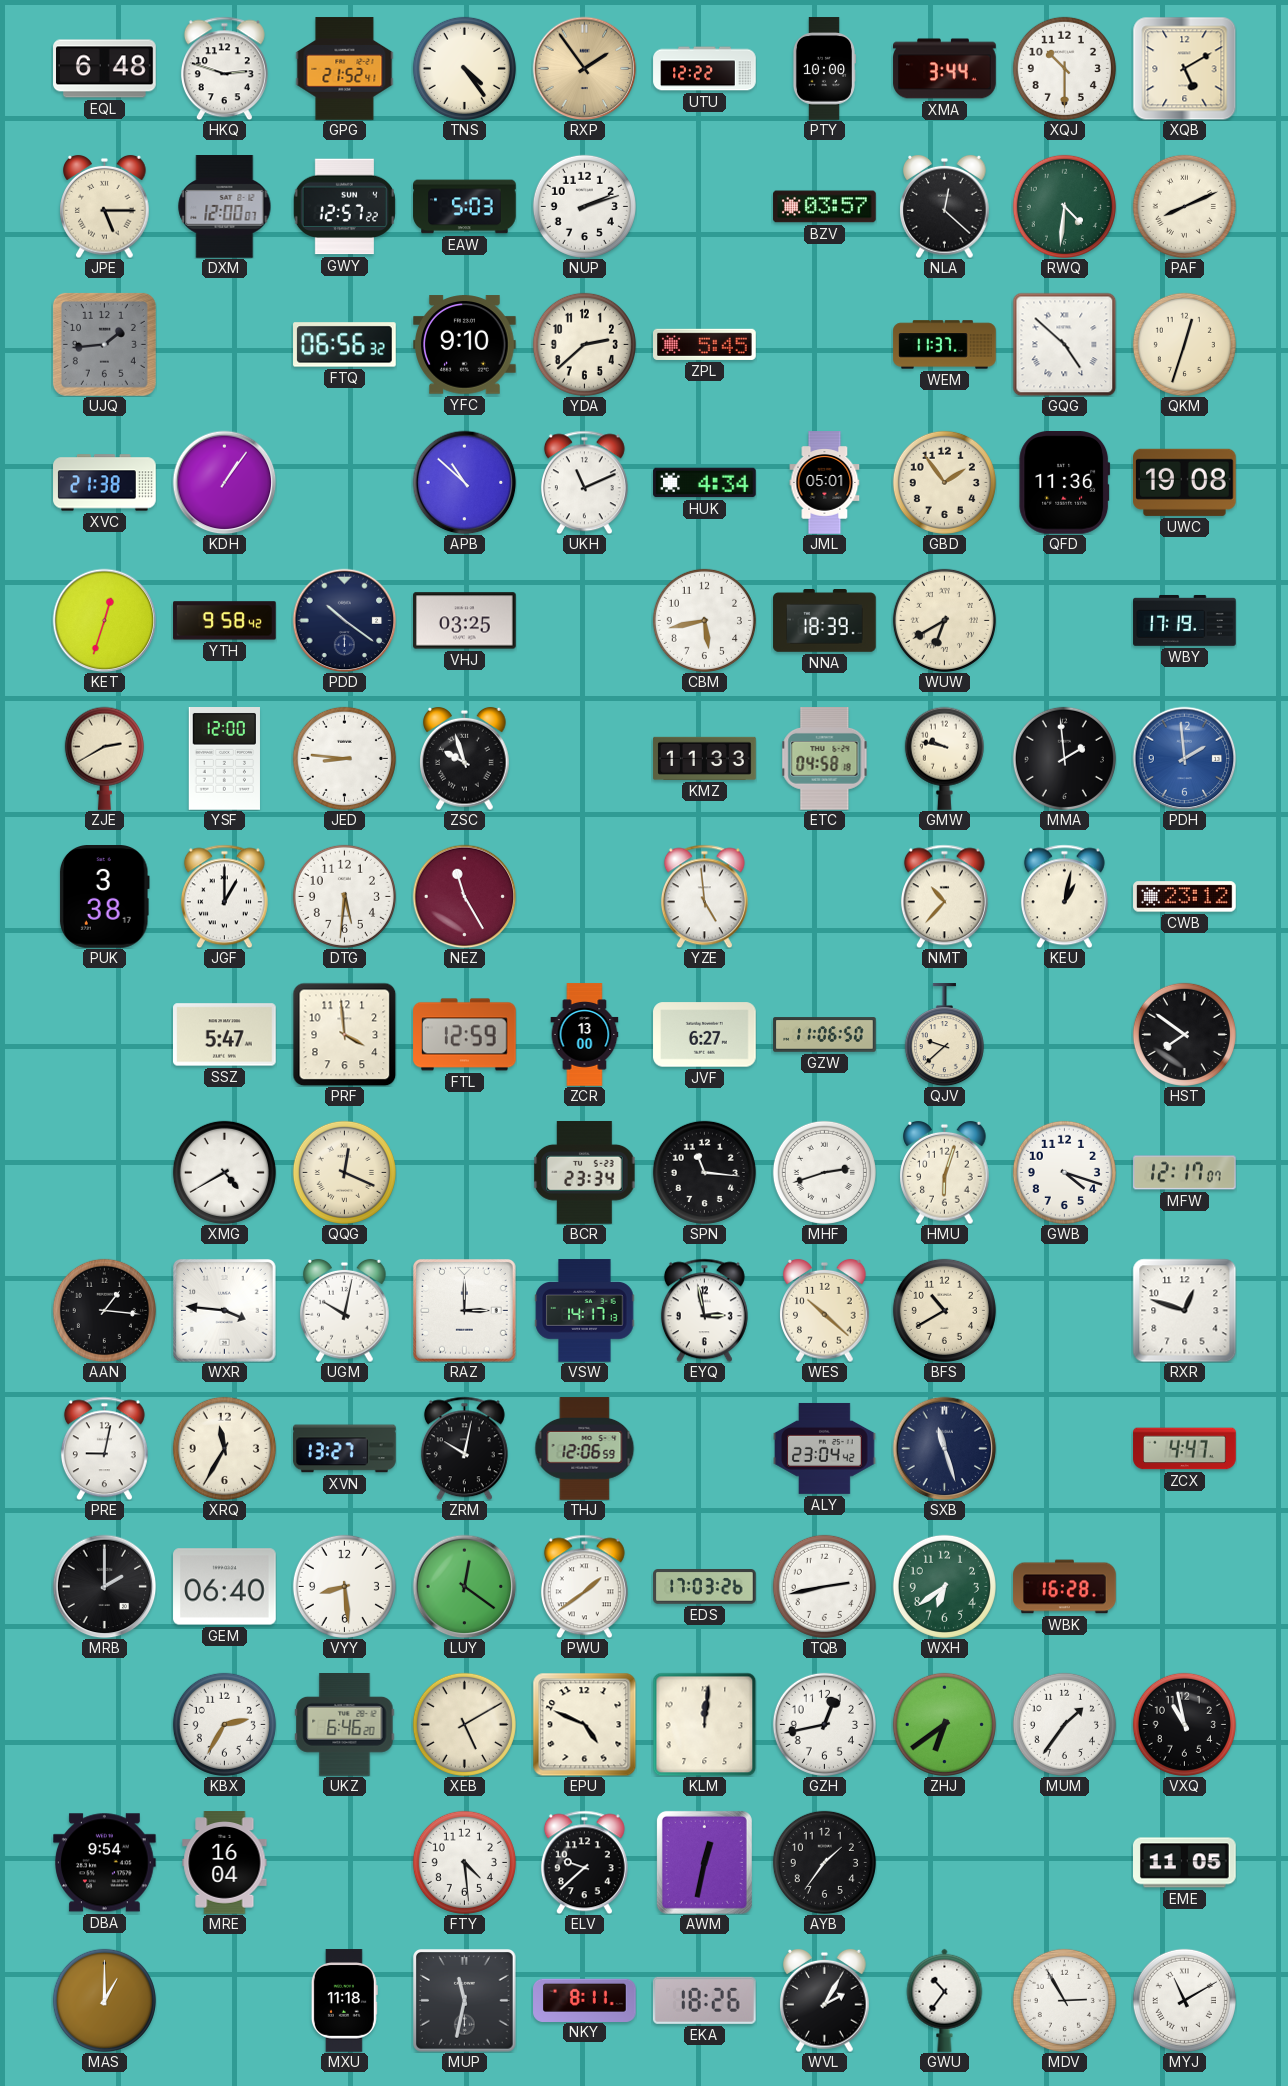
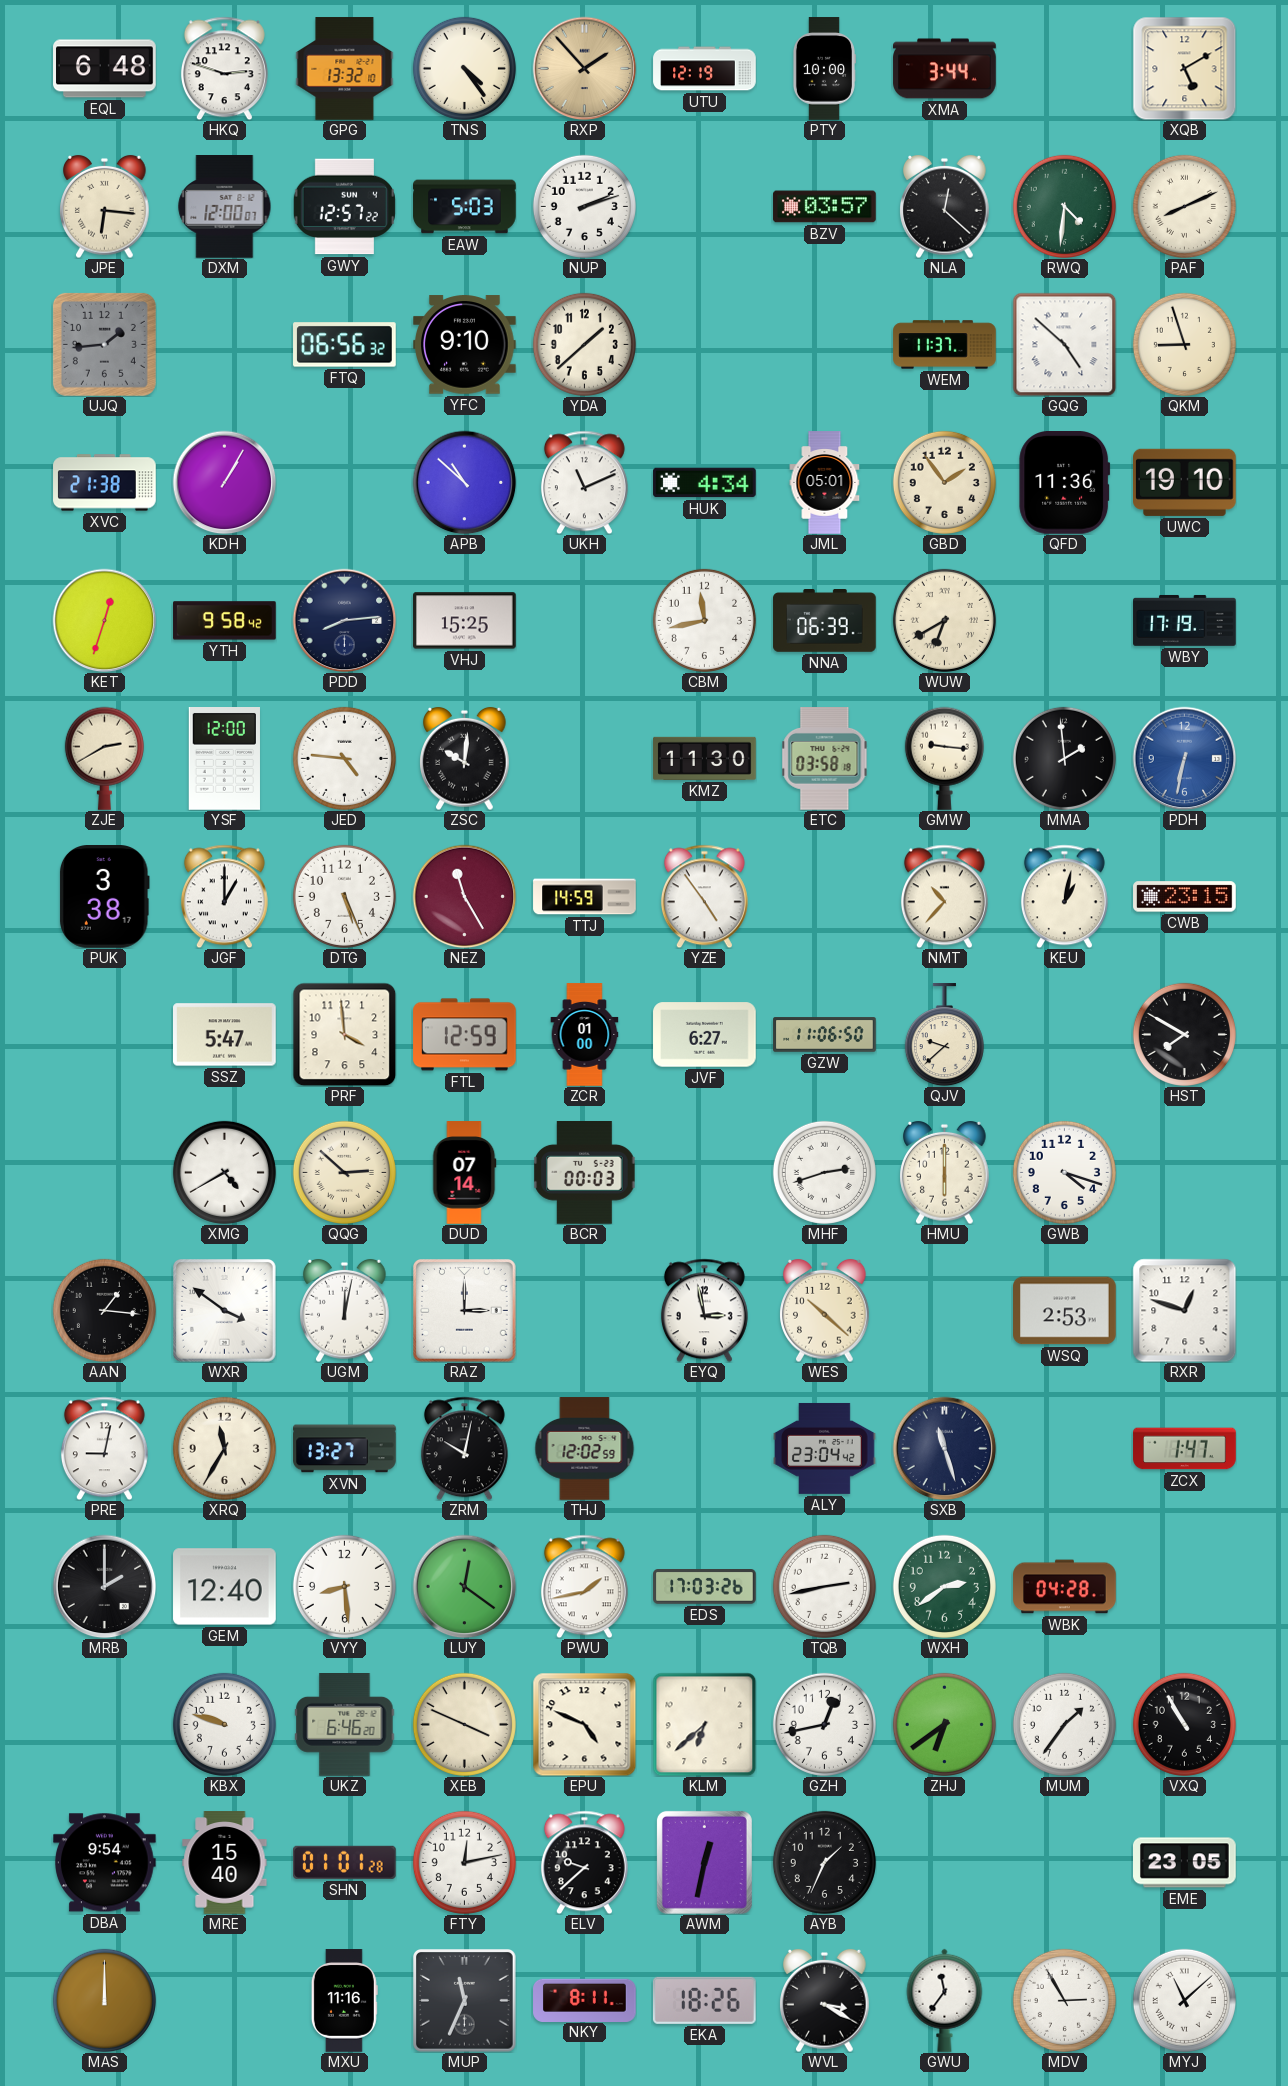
GPG: 21:52 -> 13:32 (345, 69)
RXP: 1:54 -> 1:53 (584, 68)
UTU: 12:22 -> 12:19 (705, 69)
XQJ: 10:30 -> none (1064, 68)
JPE: 5:15 -> 6:16 (105, 206)
YDA: 2:38 -> 1:38 (584, 344)
ZPL: 5:45 -> none (705, 344)
QKM: 12:33 -> 8:57 (1184, 344)
KDH: 1:06 -> 1:05 (224, 482)
UWC: 19:08 -> 19:10 (1185, 482)
PDD: 10:21 -> 8:14 (344, 620)
VHJ: 03:25 -> 15:25 (465, 621)
CBM: 5:43 -> 11:43 (704, 620)
NNA: 18:39 -> 06:39 (825, 621)
JED: 8:46 -> 4:46 (344, 758)
ZSC: 9:57 -> 10:01 (465, 758)
KMZ: 11:33 -> 11:30 (705, 758)
ETC: 04:58 -> 03:58 (825, 759)
GMW: 9:47 -> 9:16 (944, 758)
PDH: 1:59 -> 6:32 (1184, 758)
DTG: 5:31 -> 5:26 (344, 896)
TTJ: none -> 14:59 (585, 897)
YZE: 4:59 -> 4:54 (704, 896)
CWB: 23:12 -> 23:15 (1185, 897)
ZCR: 13:00 -> 01:00 (585, 1035)
HST: 7:51 -> 7:50 (1184, 1034)
QQG: 12:19 -> 2:52 (344, 1172)
DUD: none -> 07:14 (465, 1173)
BCR: 23:34 -> 00:03 (585, 1173)
SPN: 11:16 -> none (704, 1172)
HMU: 6:03 -> 6:00 (945, 1172)
MFW: 12:17 -> none (1185, 1173)
WXR: 3:46 -> 3:51 (225, 1311)
UGM: 10:02 -> 12:02 (345, 1310)
VSW: 14:17 -> none (585, 1311)
BFS: 10:40 -> none (944, 1310)
WSQ: none -> 2:53 (1065, 1311)
THJ: 12:06 -> 12:02 (585, 1449)
ZCX: 4:47 -> 1:47 (1185, 1449)
GEM: 06:40 -> 12:40 (225, 1587)
PWU: 1:39 -> 1:43 (584, 1586)
WXH: 6:39 -> 2:39 (944, 1586)
WBK: 16:28 -> 04:28 (1065, 1587)
KBX: 2:35 -> 9:48 (224, 1724)
XEB: 5:10 -> 3:49 (464, 1724)
KLM: 12:01 -> 6:38 (704, 1724)
VXQ: 10:58 -> 10:55 (1184, 1724)
MRE: 16:04 -> 15:40 (225, 1863)
SHN: none -> 01:01 (345, 1862)
FTY: 4:29 -> 12:13 (464, 1862)
AYB: 1:36 -> 1:34 (824, 1862)
EME: 11:05 -> 23:05 (1185, 1863)
MAS: 1:00 -> 12:00 (104, 2000)
MXU: 11:18 -> 11:16 (344, 2001)
MUP: 11:32 -> 11:34 (465, 2001)
WVL: 2:05 -> 3:20 (825, 2000)
GWU: 10:36 -> 11:36 (945, 2000)
MYJ: 11:10 -> 11:08 (1184, 2000)
